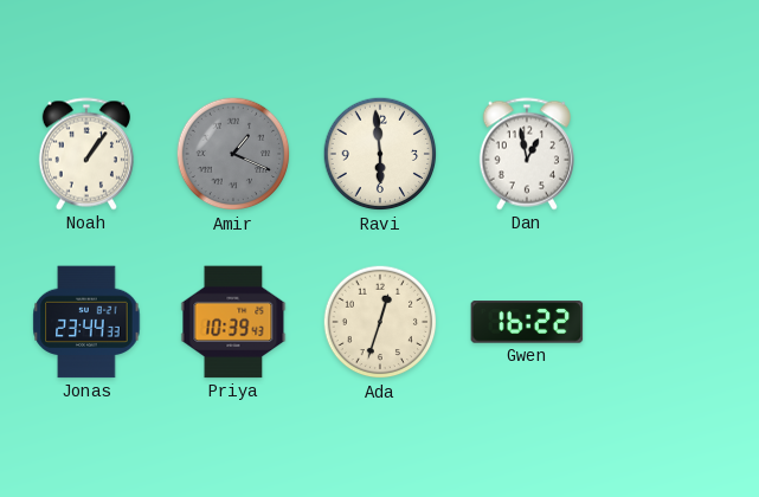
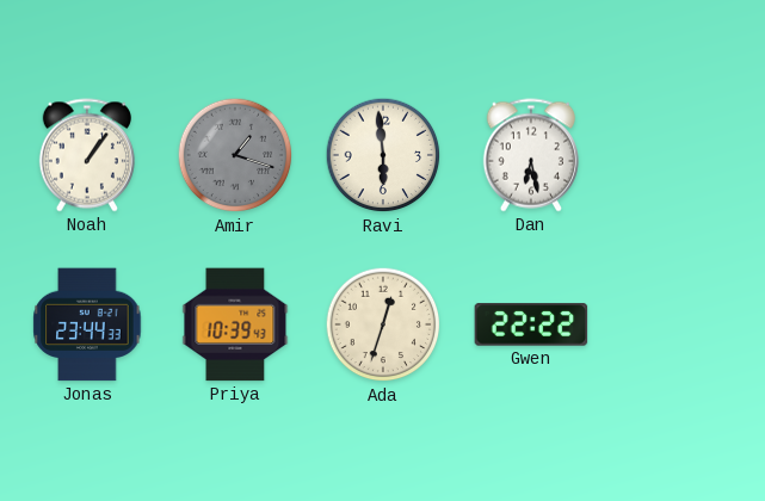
Amir: 1:19 -> 1:18 (235, 155)
Dan: 12:58 -> 6:28 (531, 155)
Gwen: 16:22 -> 22:22 (531, 324)
